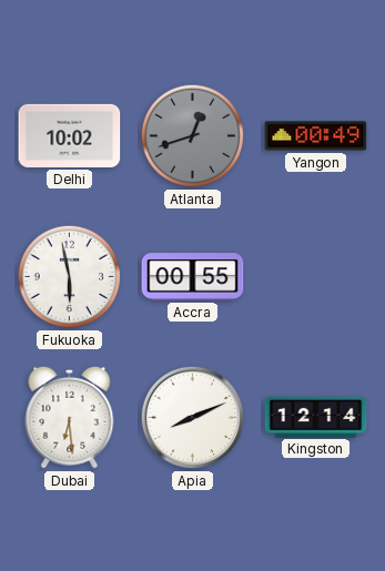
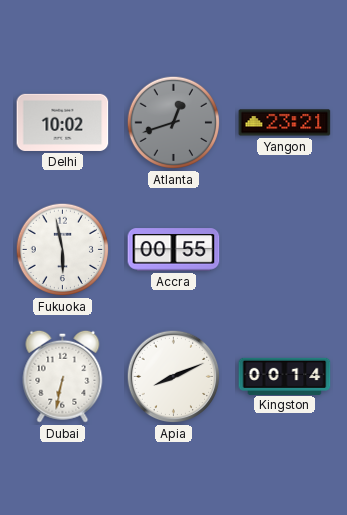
Yangon: 00:49 -> 23:21 (285, 123)
Dubai: 6:29 -> 6:32 (63, 376)
Kingston: 12:14 -> 00:14 (285, 376)
